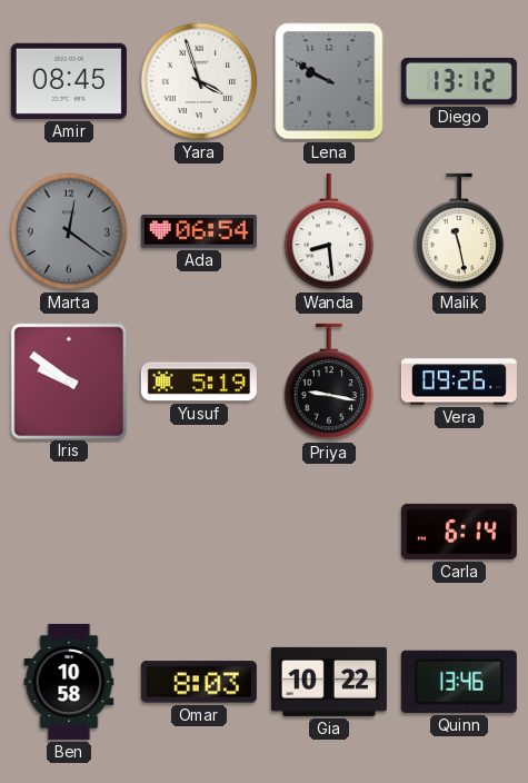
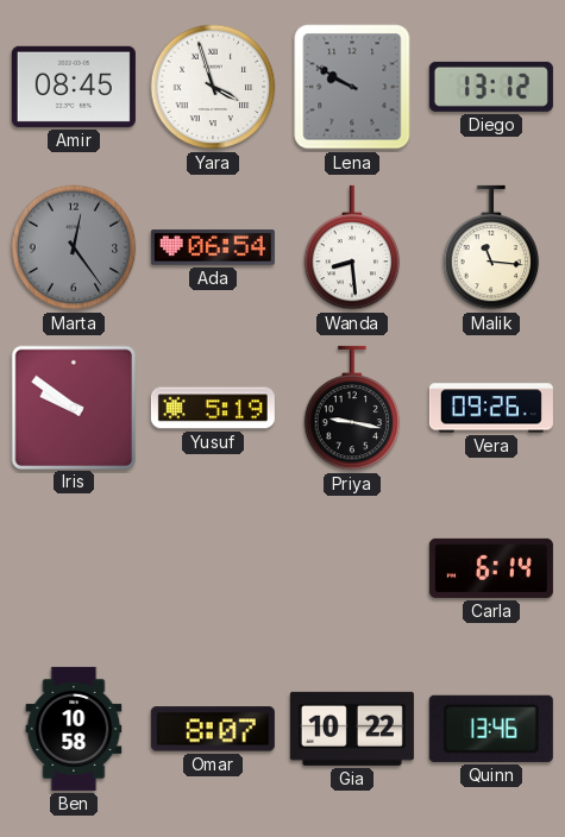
Marta: 12:21 -> 12:24 (74, 247)
Malik: 11:28 -> 11:16 (491, 247)
Omar: 8:03 -> 8:07 (213, 729)
